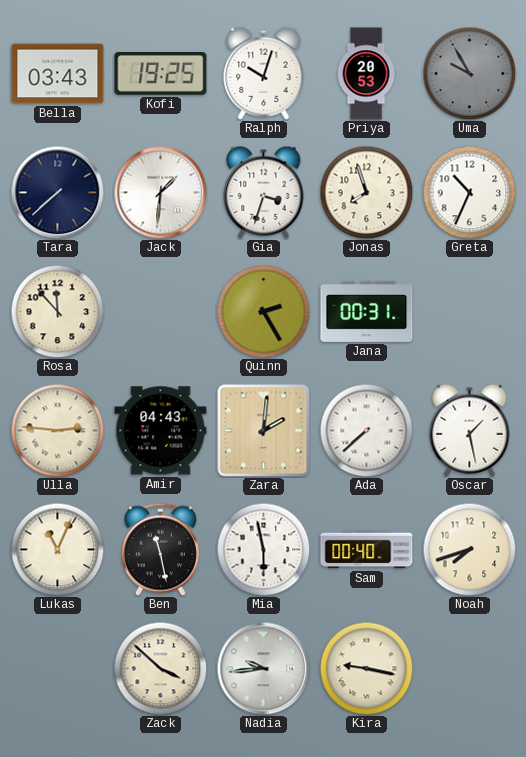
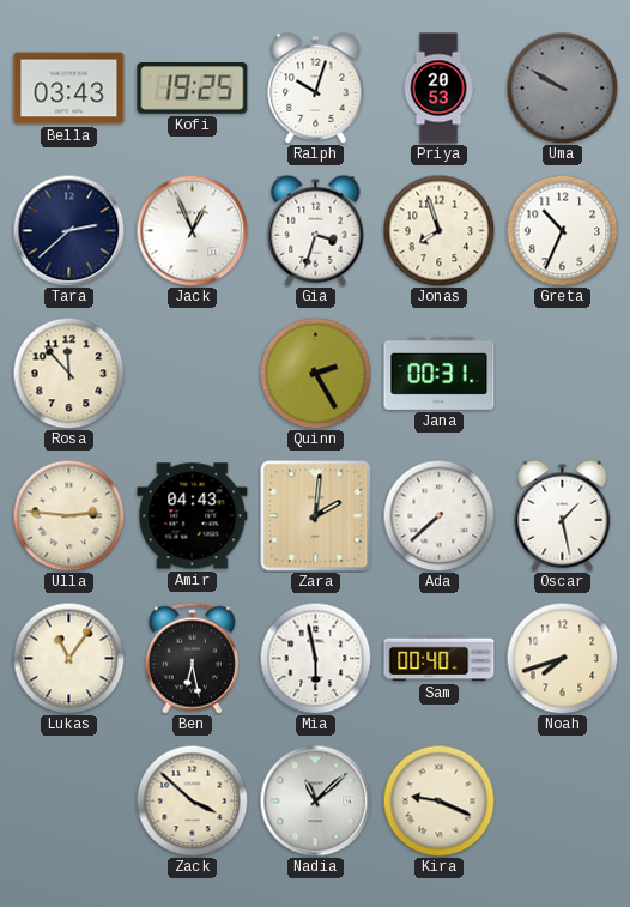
Uma: 9:55 -> 9:50 (562, 87)
Tara: 7:38 -> 2:38 (68, 230)
Jack: 1:31 -> 12:56 (192, 230)
Lukas: 11:04 -> 11:06 (68, 658)
Ben: 11:28 -> 6:28 (192, 658)
Nadia: 9:44 -> 11:08 (315, 800)
Kira: 9:17 -> 9:19 (438, 800)
